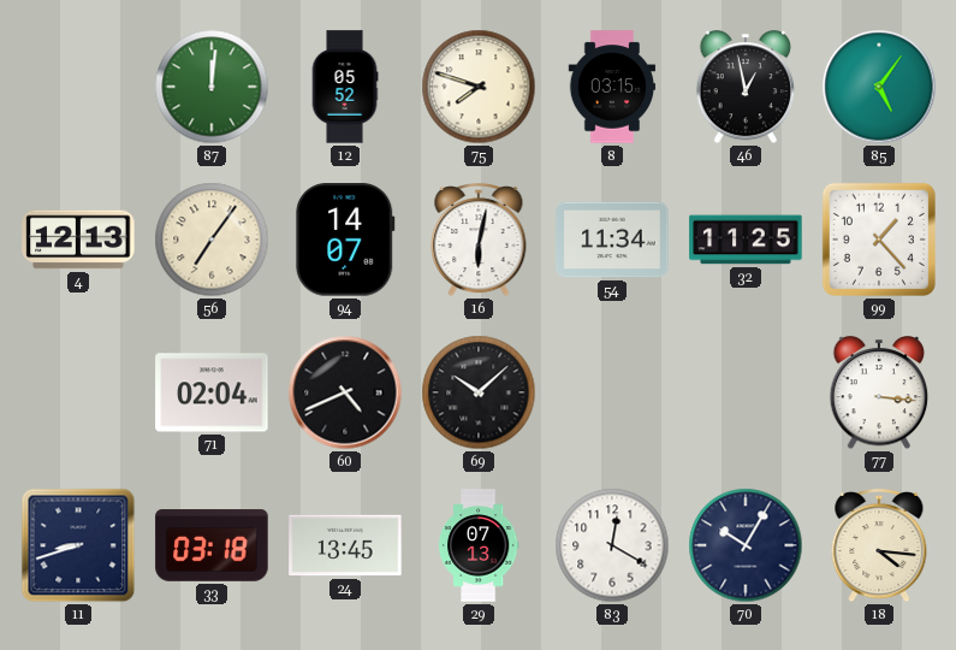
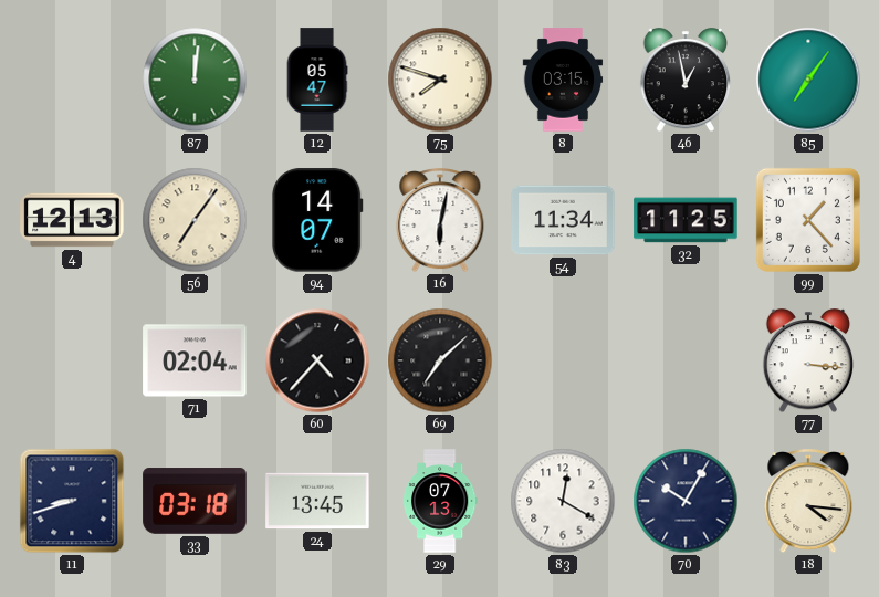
12: 05:52 -> 05:47 (317, 80)
85: 5:06 -> 7:06 (808, 80)
60: 4:41 -> 4:37 (317, 360)
69: 10:08 -> 7:08 (440, 360)
